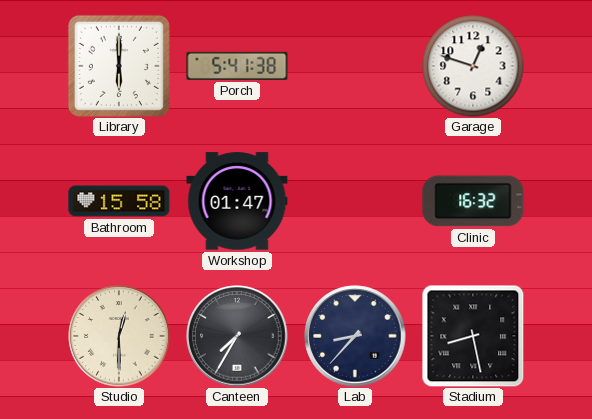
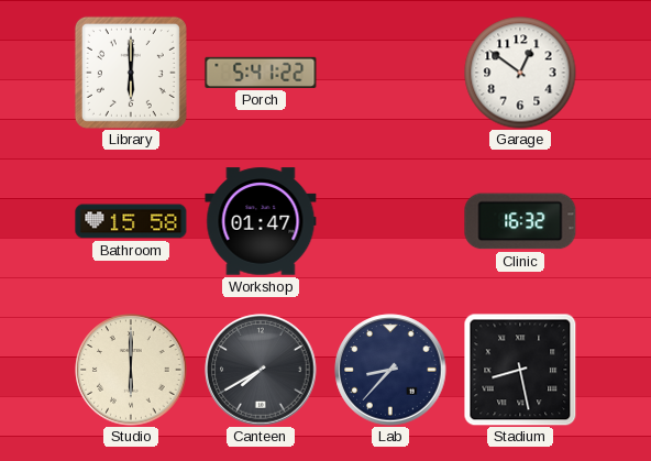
Porch: 5:41:38 -> 5:41:22 (261, 73)
Garage: 12:48 -> 12:51 (520, 73)
Studio: 12:30 -> 6:00 (131, 370)
Canteen: 7:35 -> 7:40 (261, 370)
